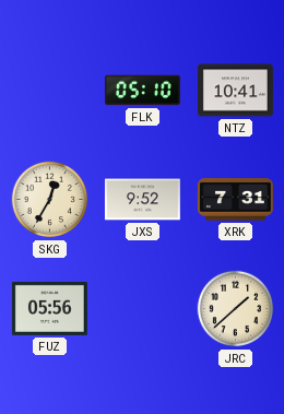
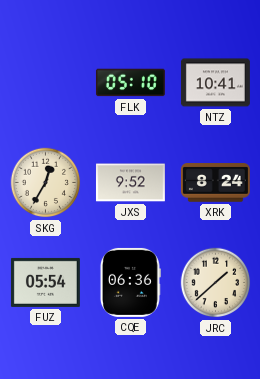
XRK: 7:31 -> 8:24 (215, 183)
FUZ: 05:56 -> 05:54 (45, 282)
CQE: none -> 06:36 (130, 282)
